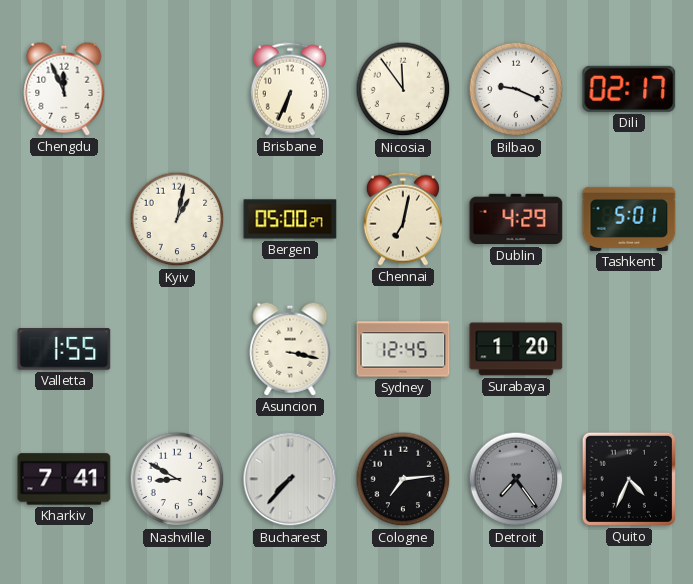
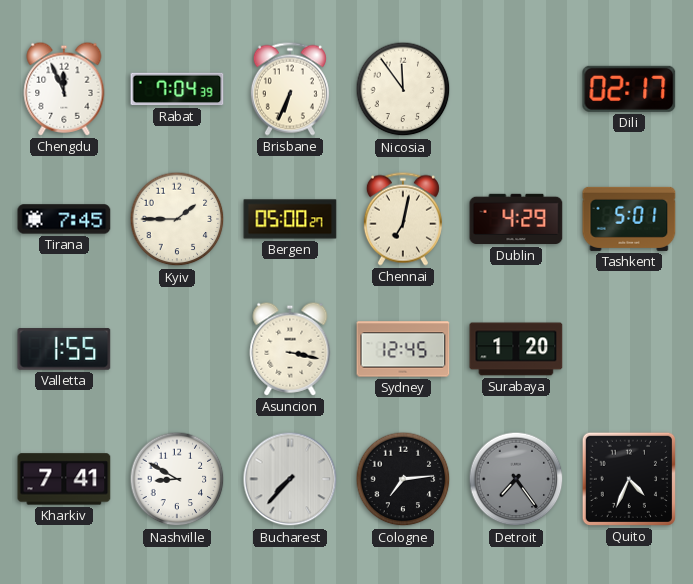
Rabat: none -> 7:04 (177, 89)
Bilbao: 9:19 -> none (516, 89)
Tirana: none -> 7:45 (64, 219)
Kyiv: 1:02 -> 1:45 (177, 219)
